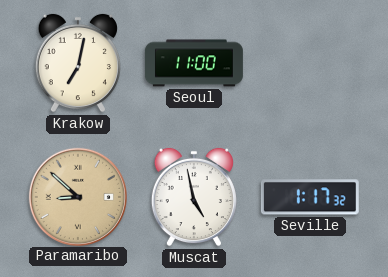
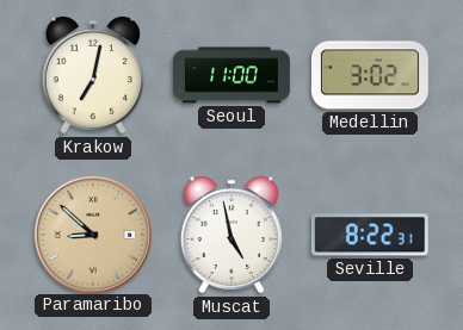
Medellin: none -> 3:02 (370, 75)
Seville: 1:17 -> 8:22 (370, 235)
